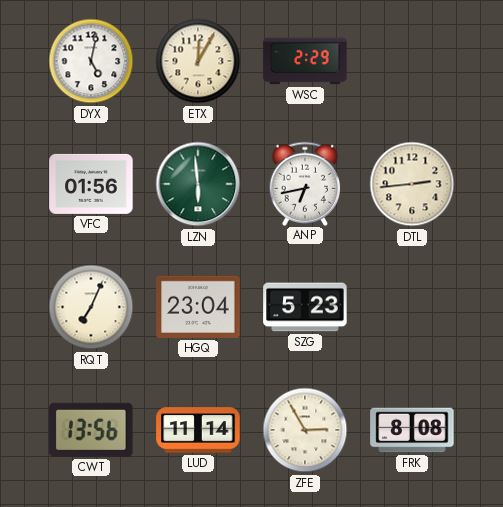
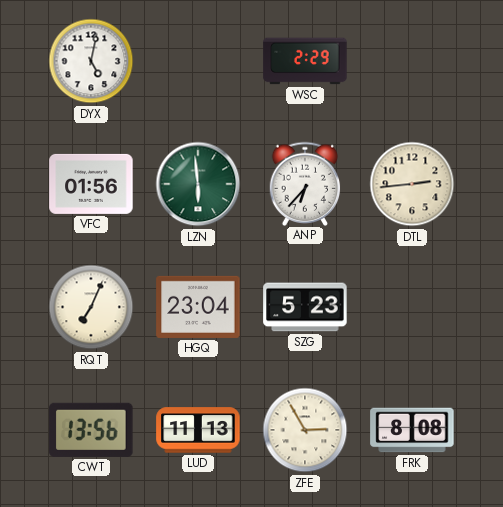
ETX: 12:05 -> none (198, 61)
ANP: 6:43 -> 6:37 (305, 183)
LUD: 11:14 -> 11:13 (198, 430)
